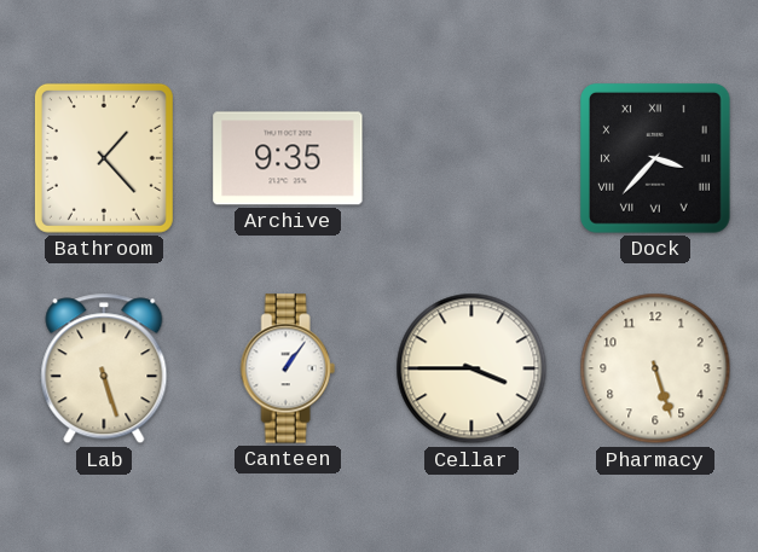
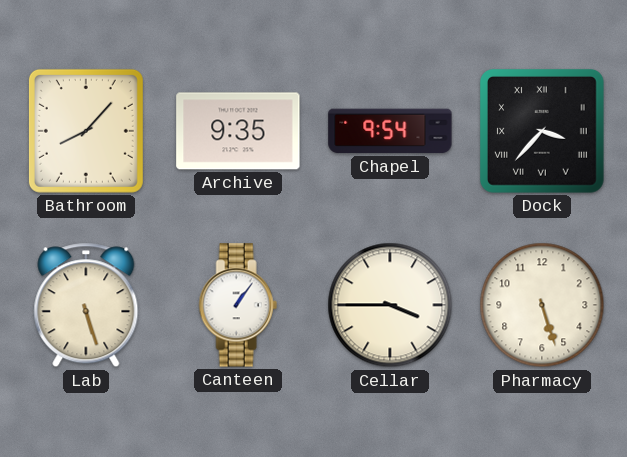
Bathroom: 1:23 -> 8:07 (86, 131)
Chapel: none -> 9:54 (390, 131)
